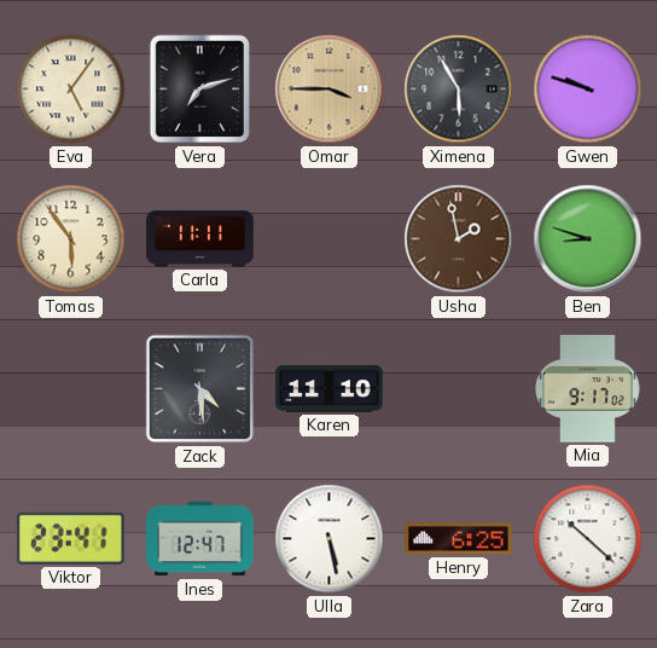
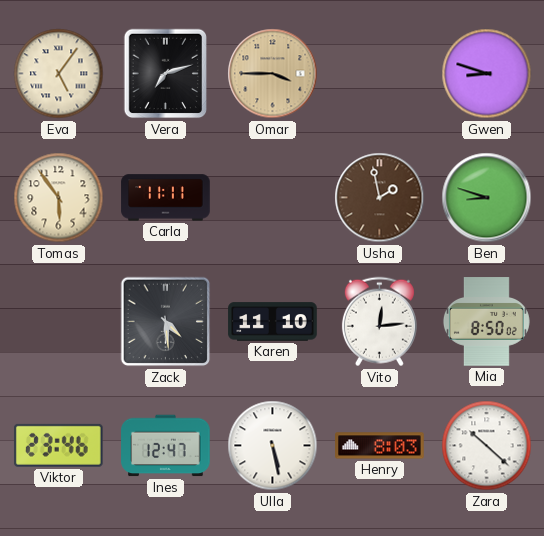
Ximena: 5:55 -> none (459, 89)
Gwen: 9:48 -> 8:48 (487, 74)
Vito: none -> 12:14 (379, 322)
Mia: 9:17 -> 8:50 (486, 322)
Viktor: 23:41 -> 23:46 (59, 445)
Henry: 6:25 -> 8:03 (380, 446)
